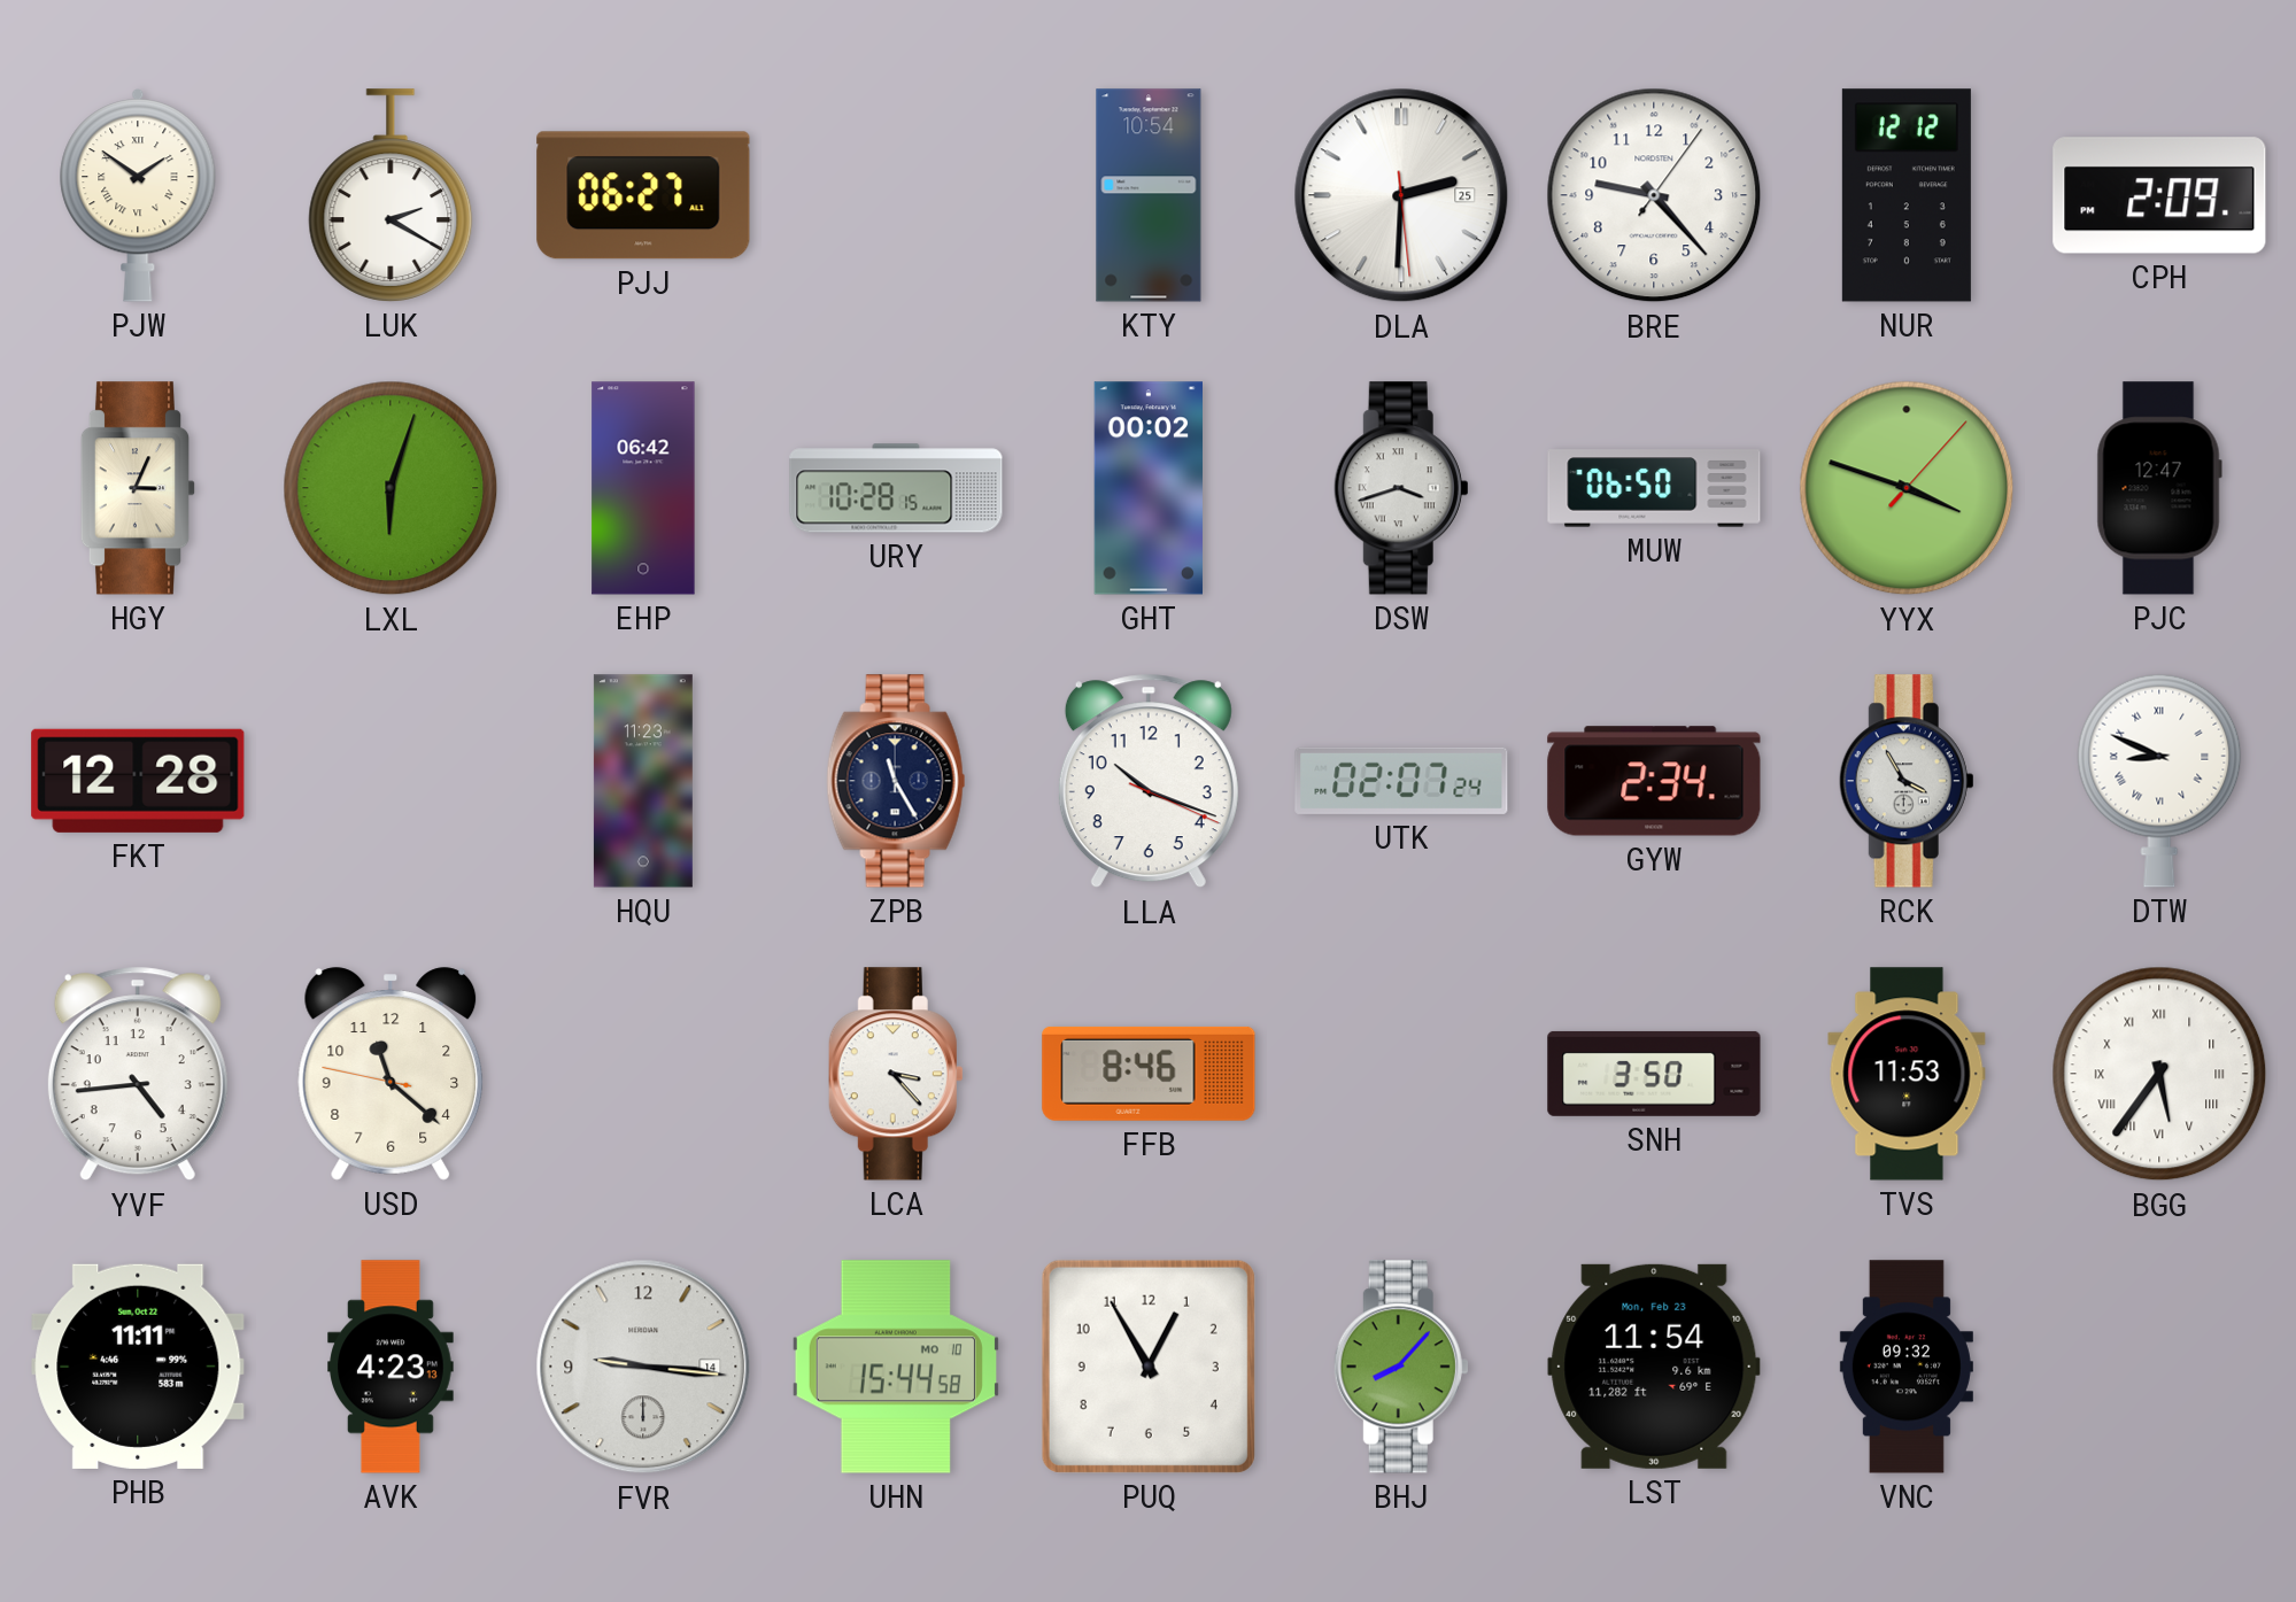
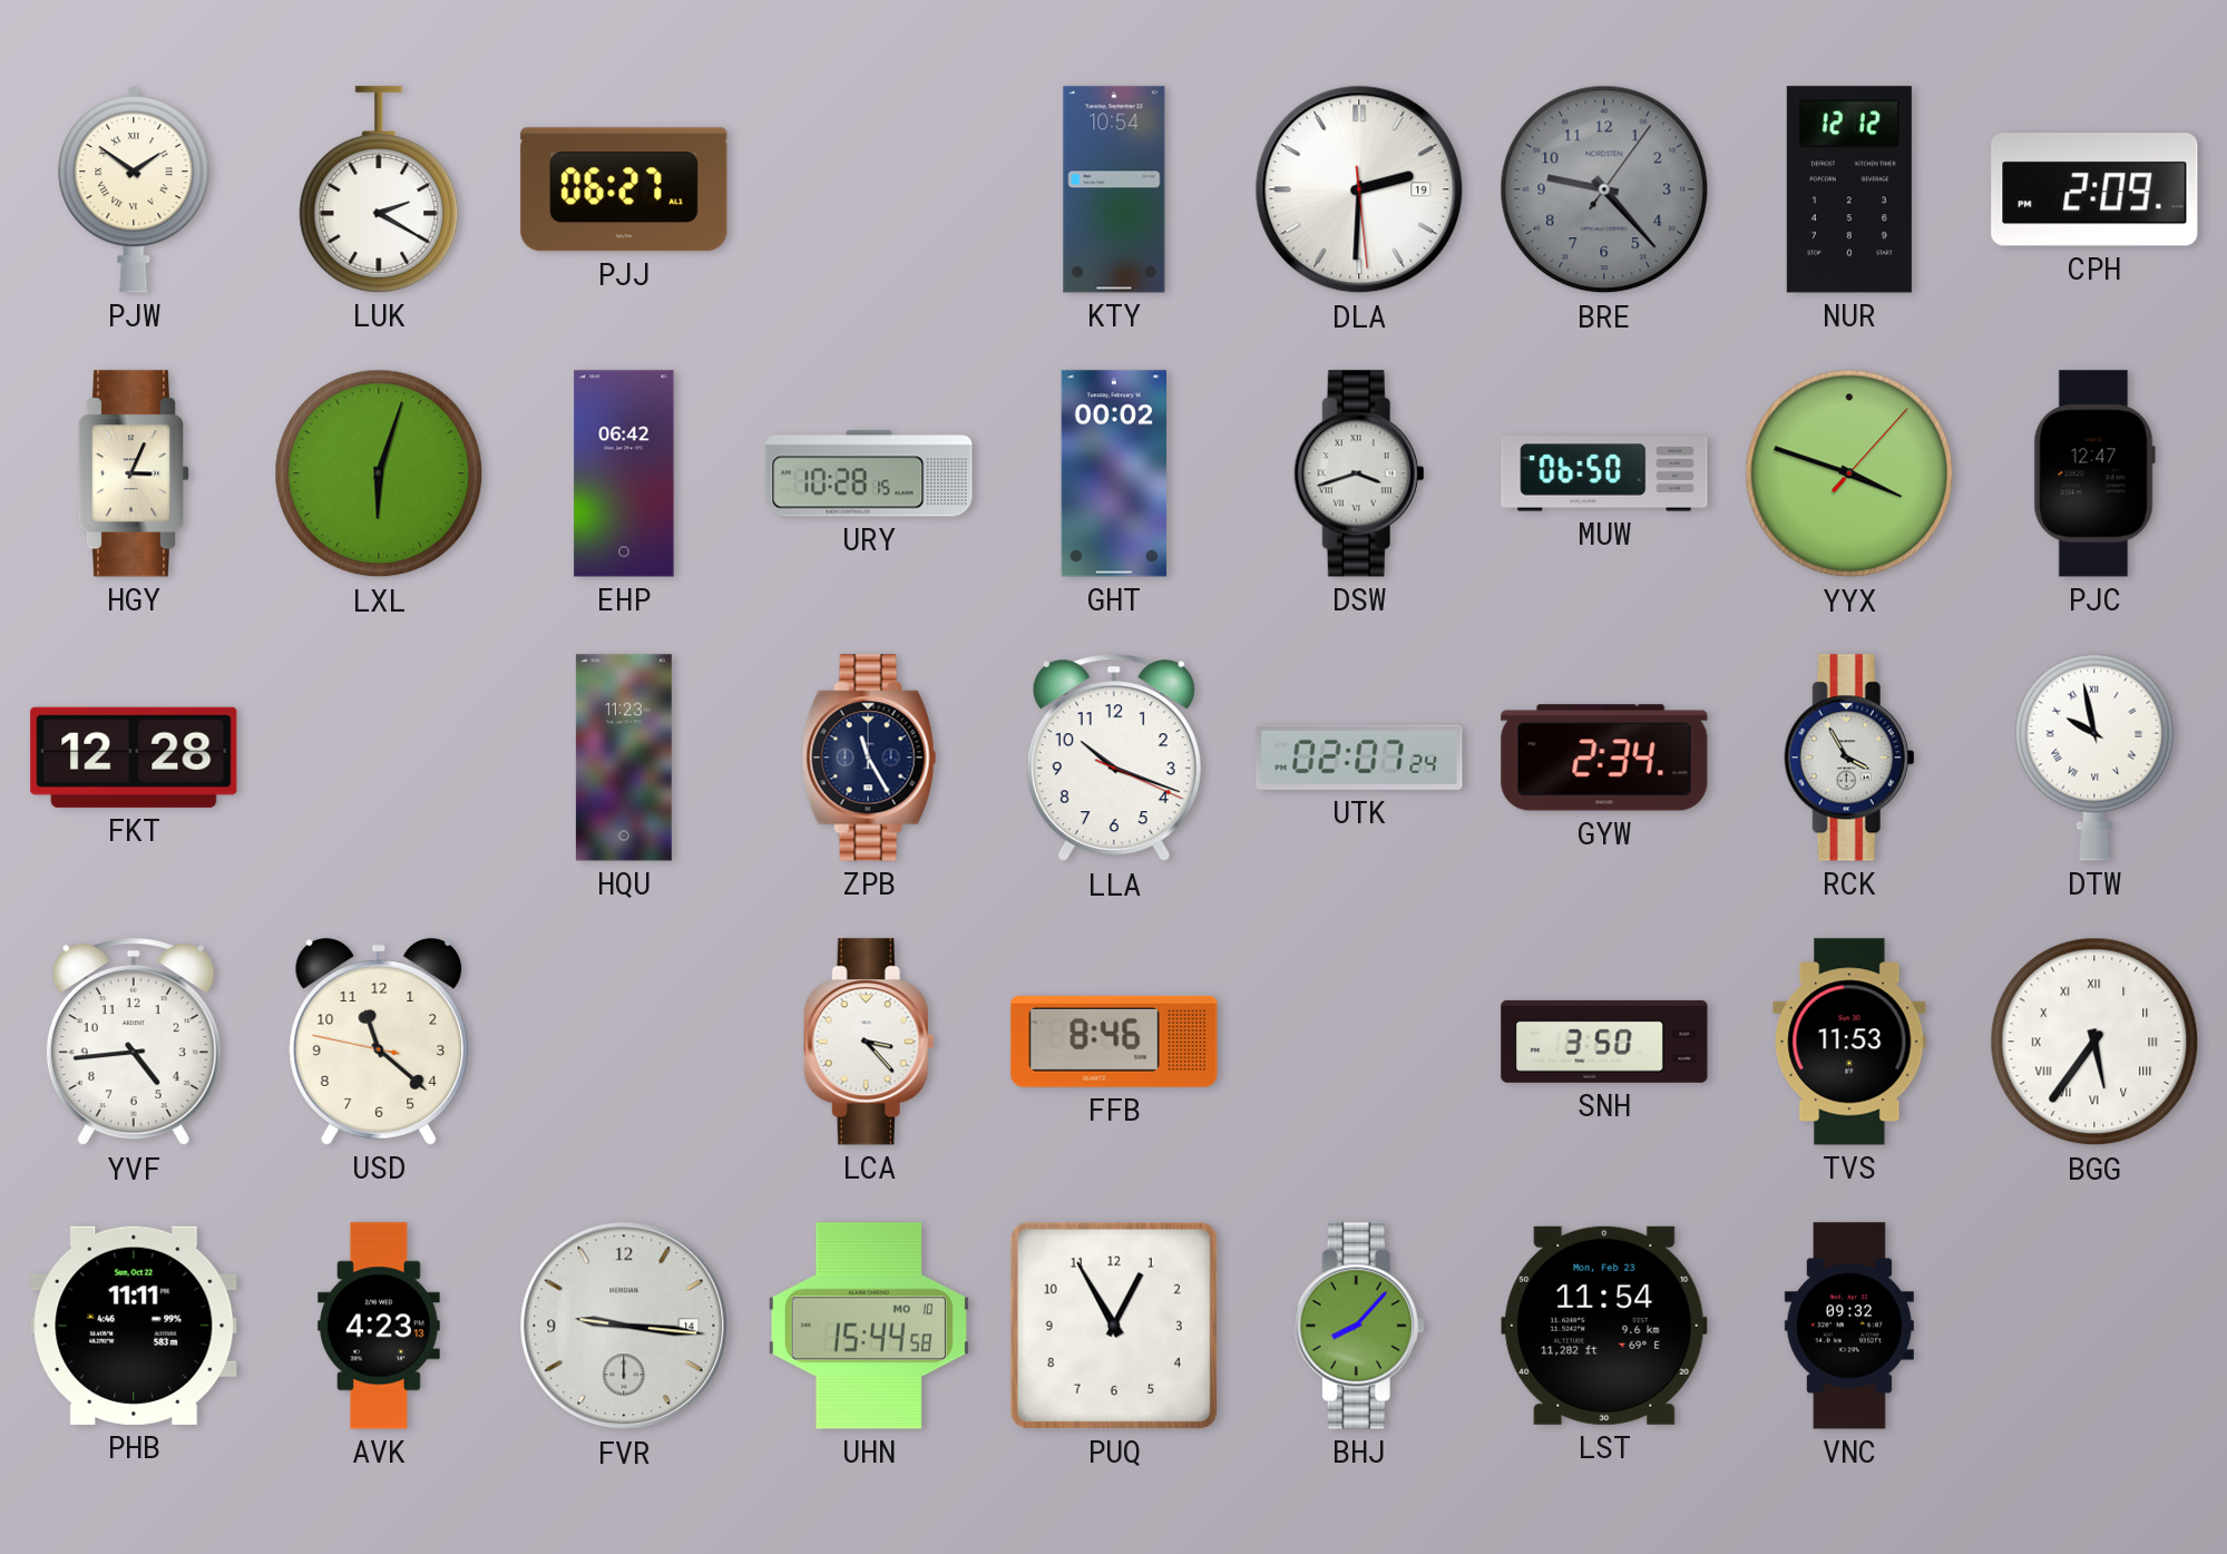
DLA date: 25 -> 19 (1359, 189)
BRE dial: white -> grey (1604, 189)
DTW: 8:49 -> 9:58 (2094, 758)
